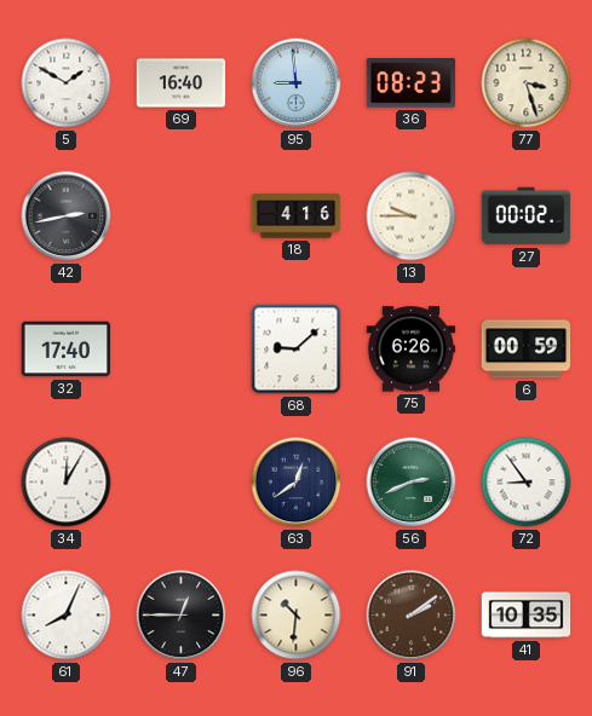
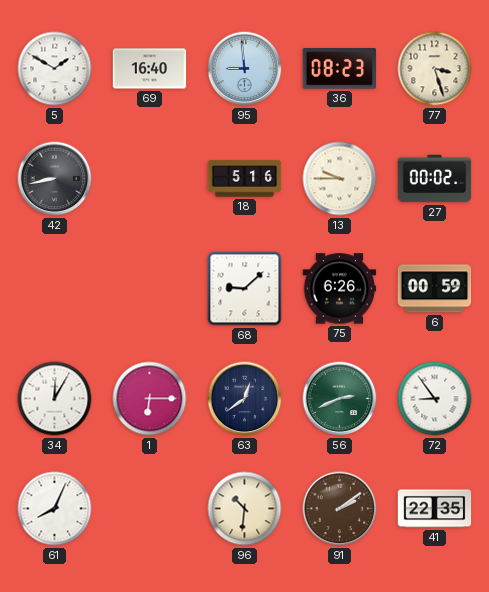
42: 2:43 -> 8:43 (55, 179)
18: 4:16 -> 5:16 (245, 179)
32: 17:40 -> none (67, 350)
1: none -> 6:15 (150, 399)
47: 12:45 -> none (182, 616)
41: 10:35 -> 22:35 (435, 509)
